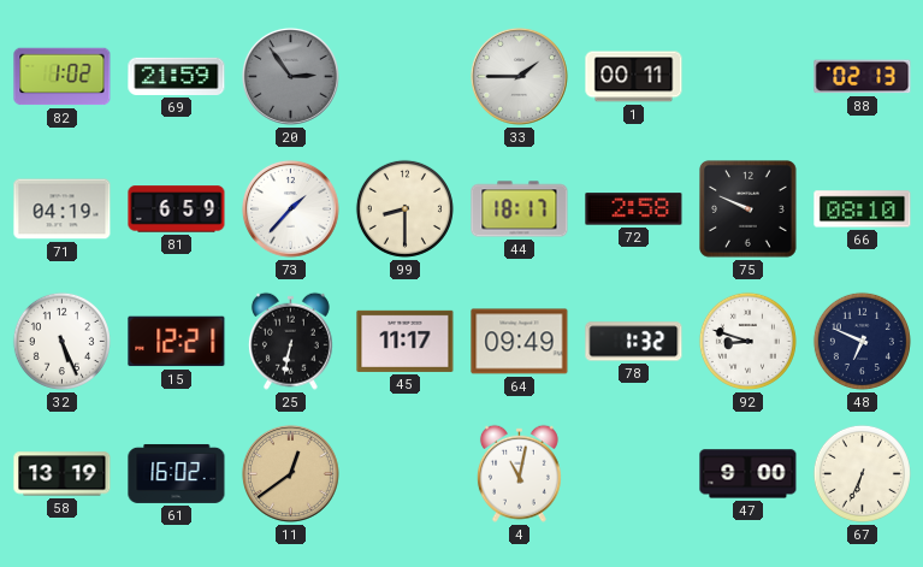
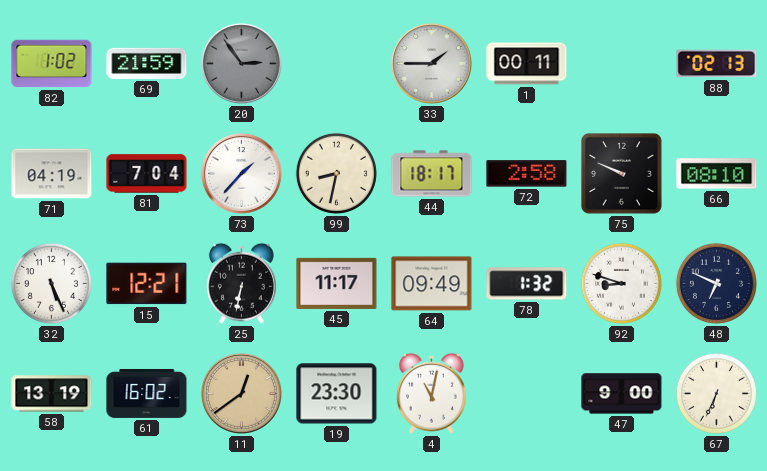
81: 6:59 -> 7:04 (147, 174)
99: 8:30 -> 8:32 (336, 173)
19: none -> 23:30 (337, 394)
